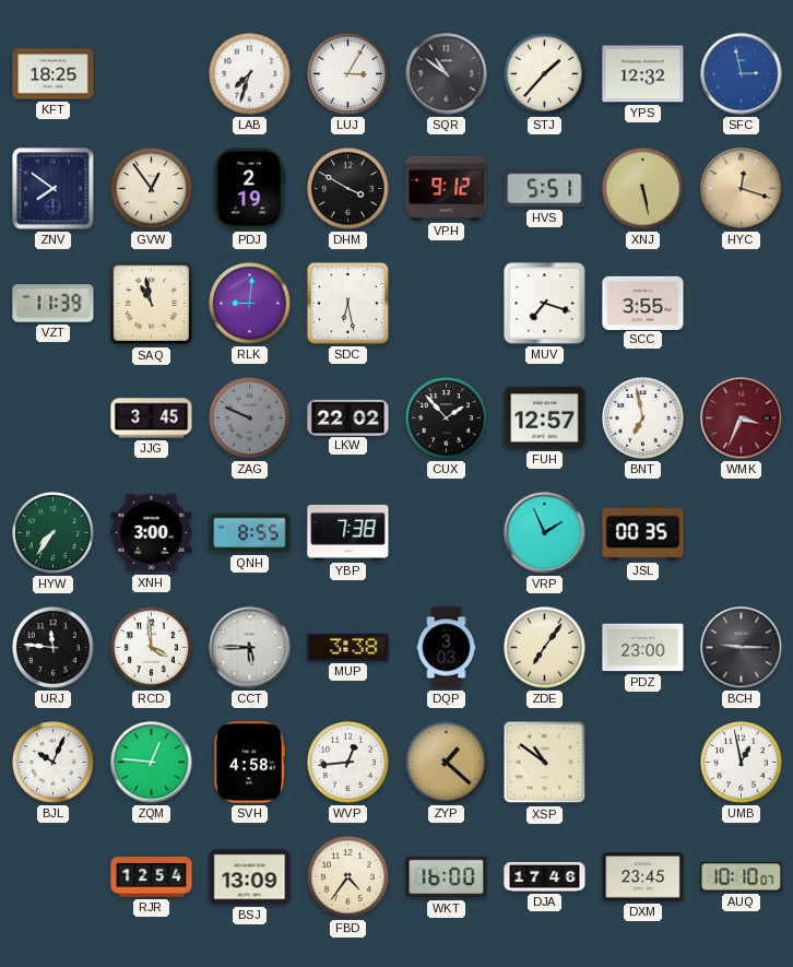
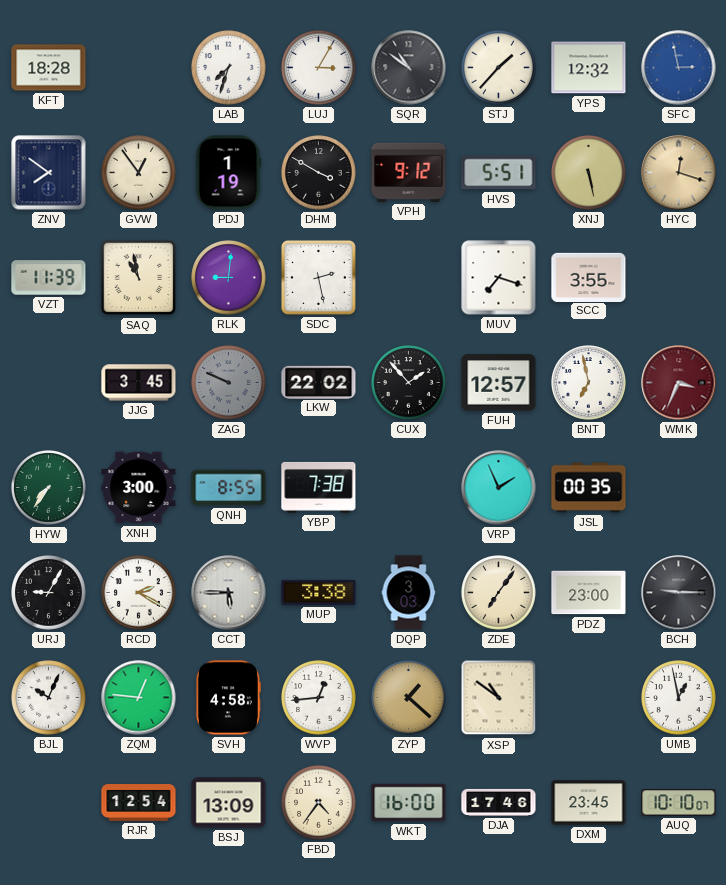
KFT: 18:25 -> 18:28 (49, 68)
PDJ: 2:19 -> 1:19 (228, 173)
SDC: 6:28 -> 2:28 (318, 277)
URJ: 11:46 -> 9:05 (49, 593)
RCD: 3:59 -> 2:20 (139, 593)
